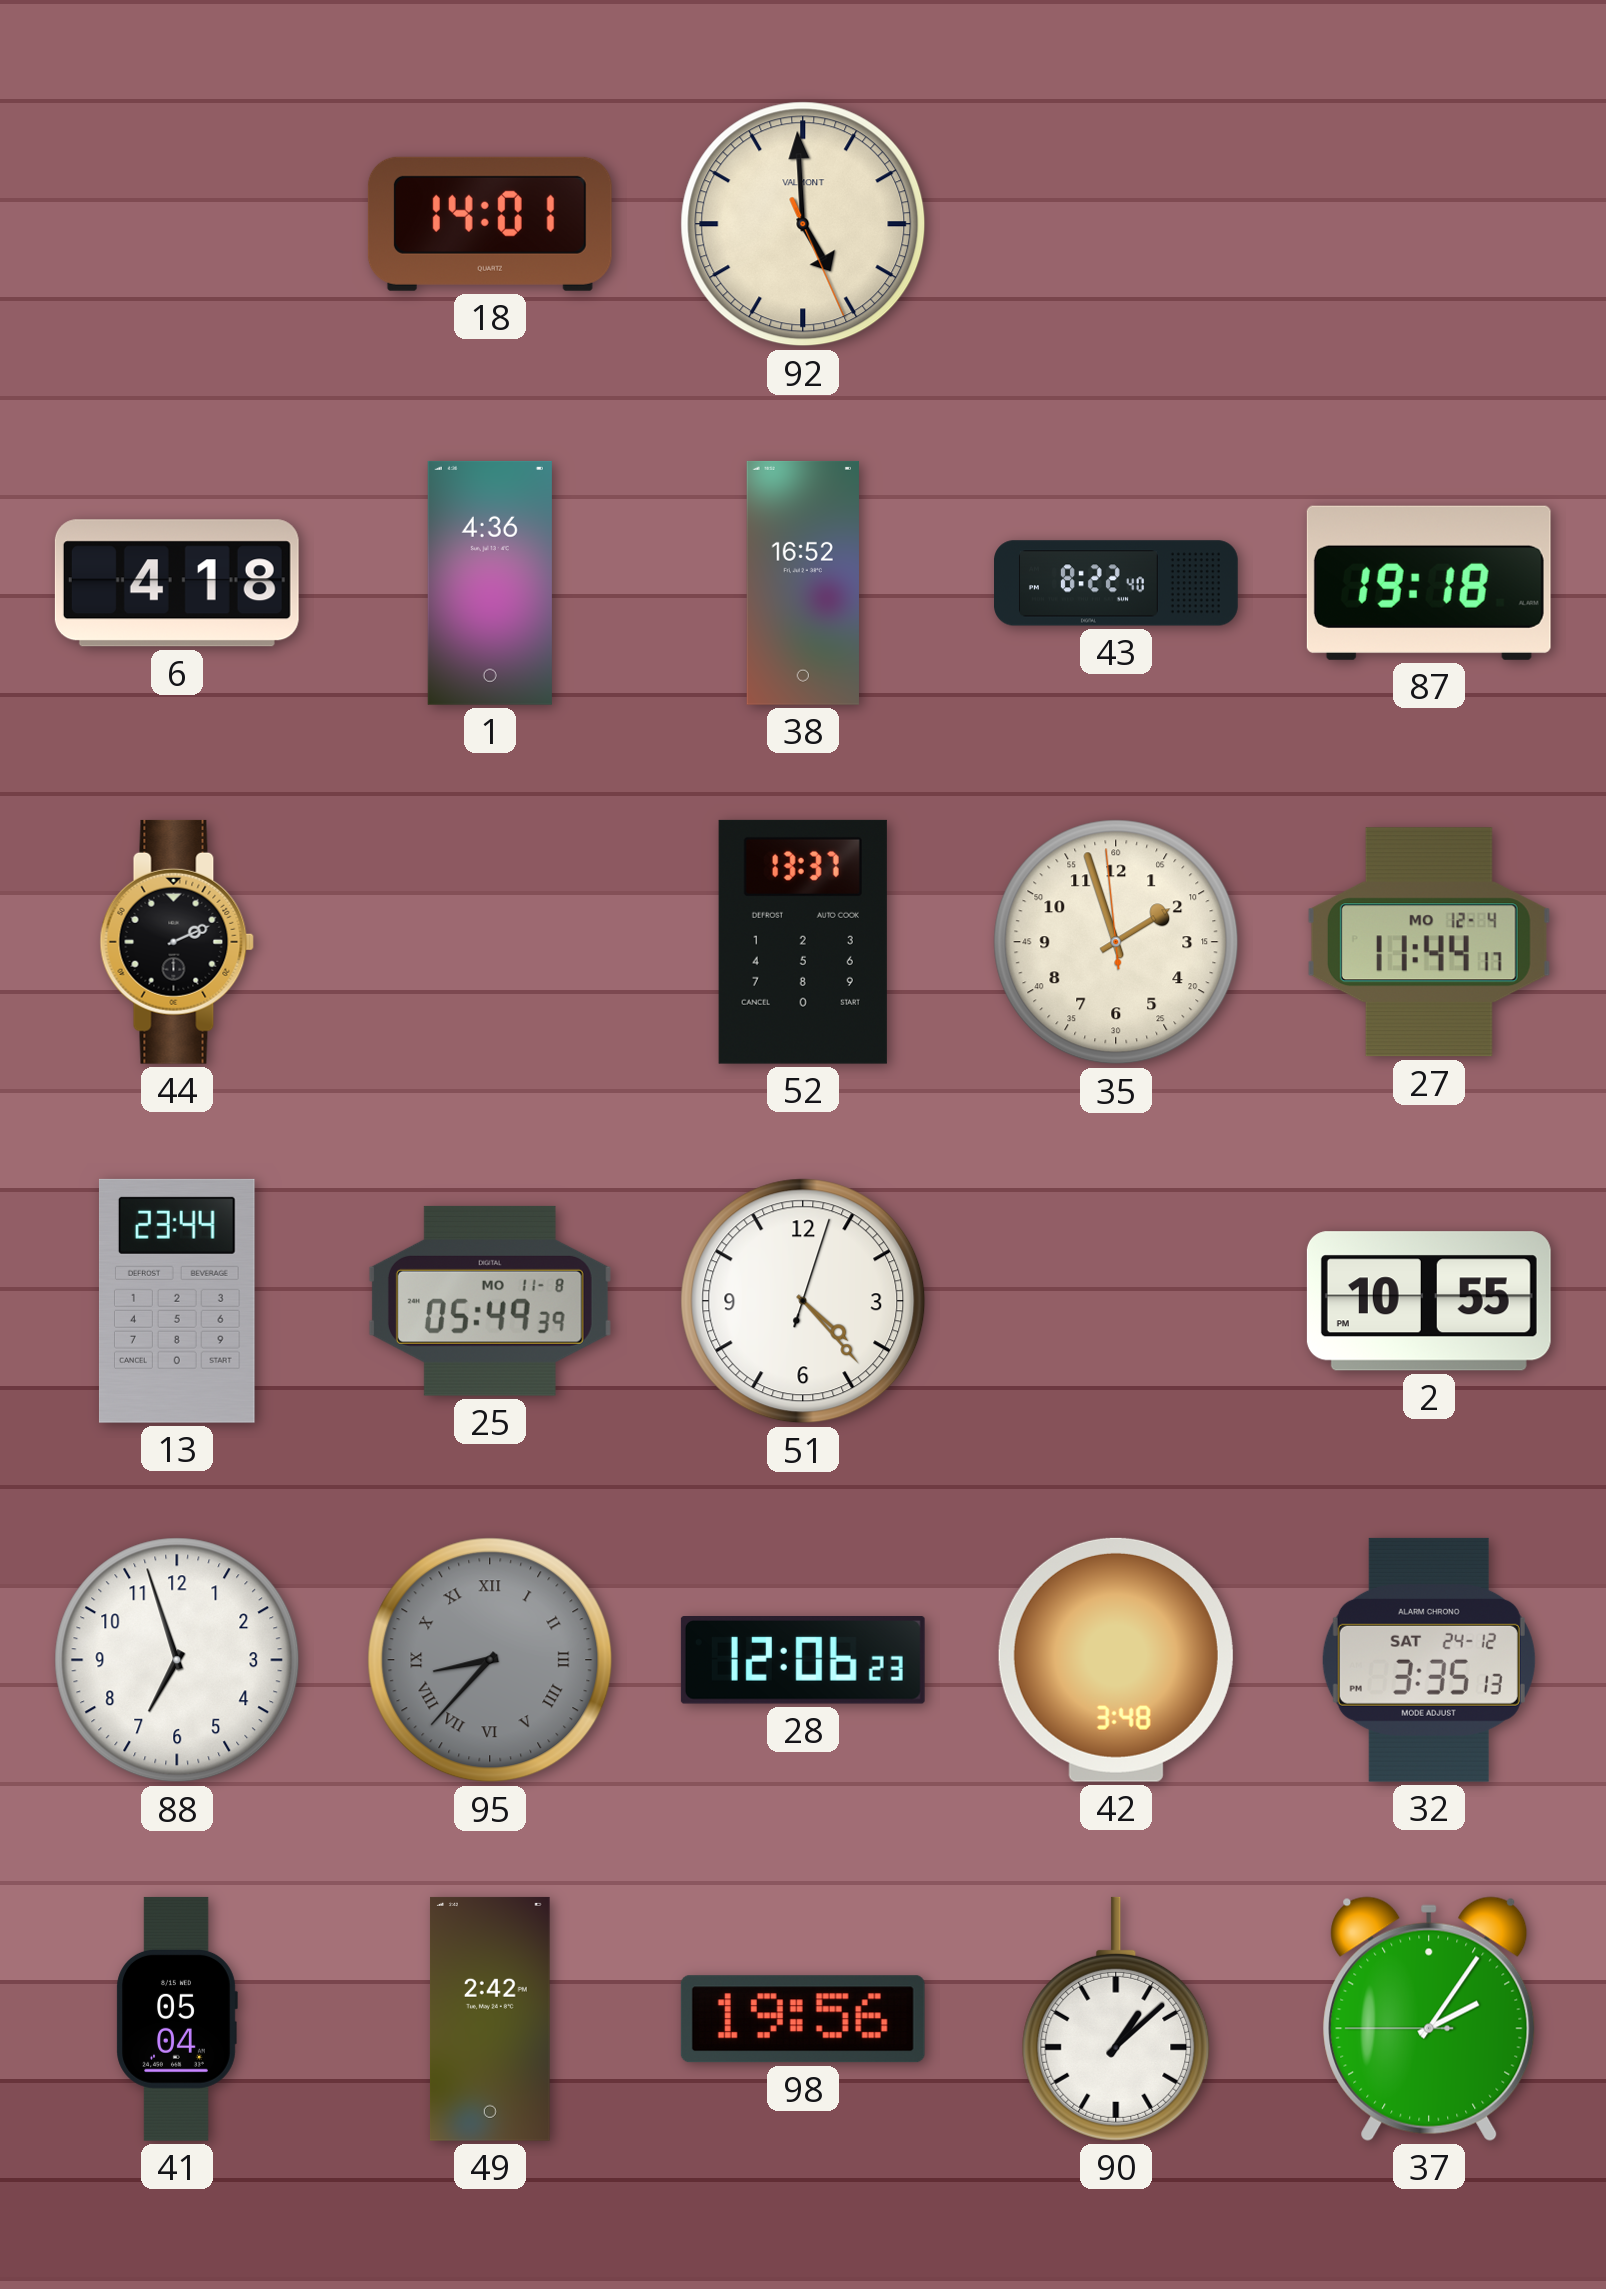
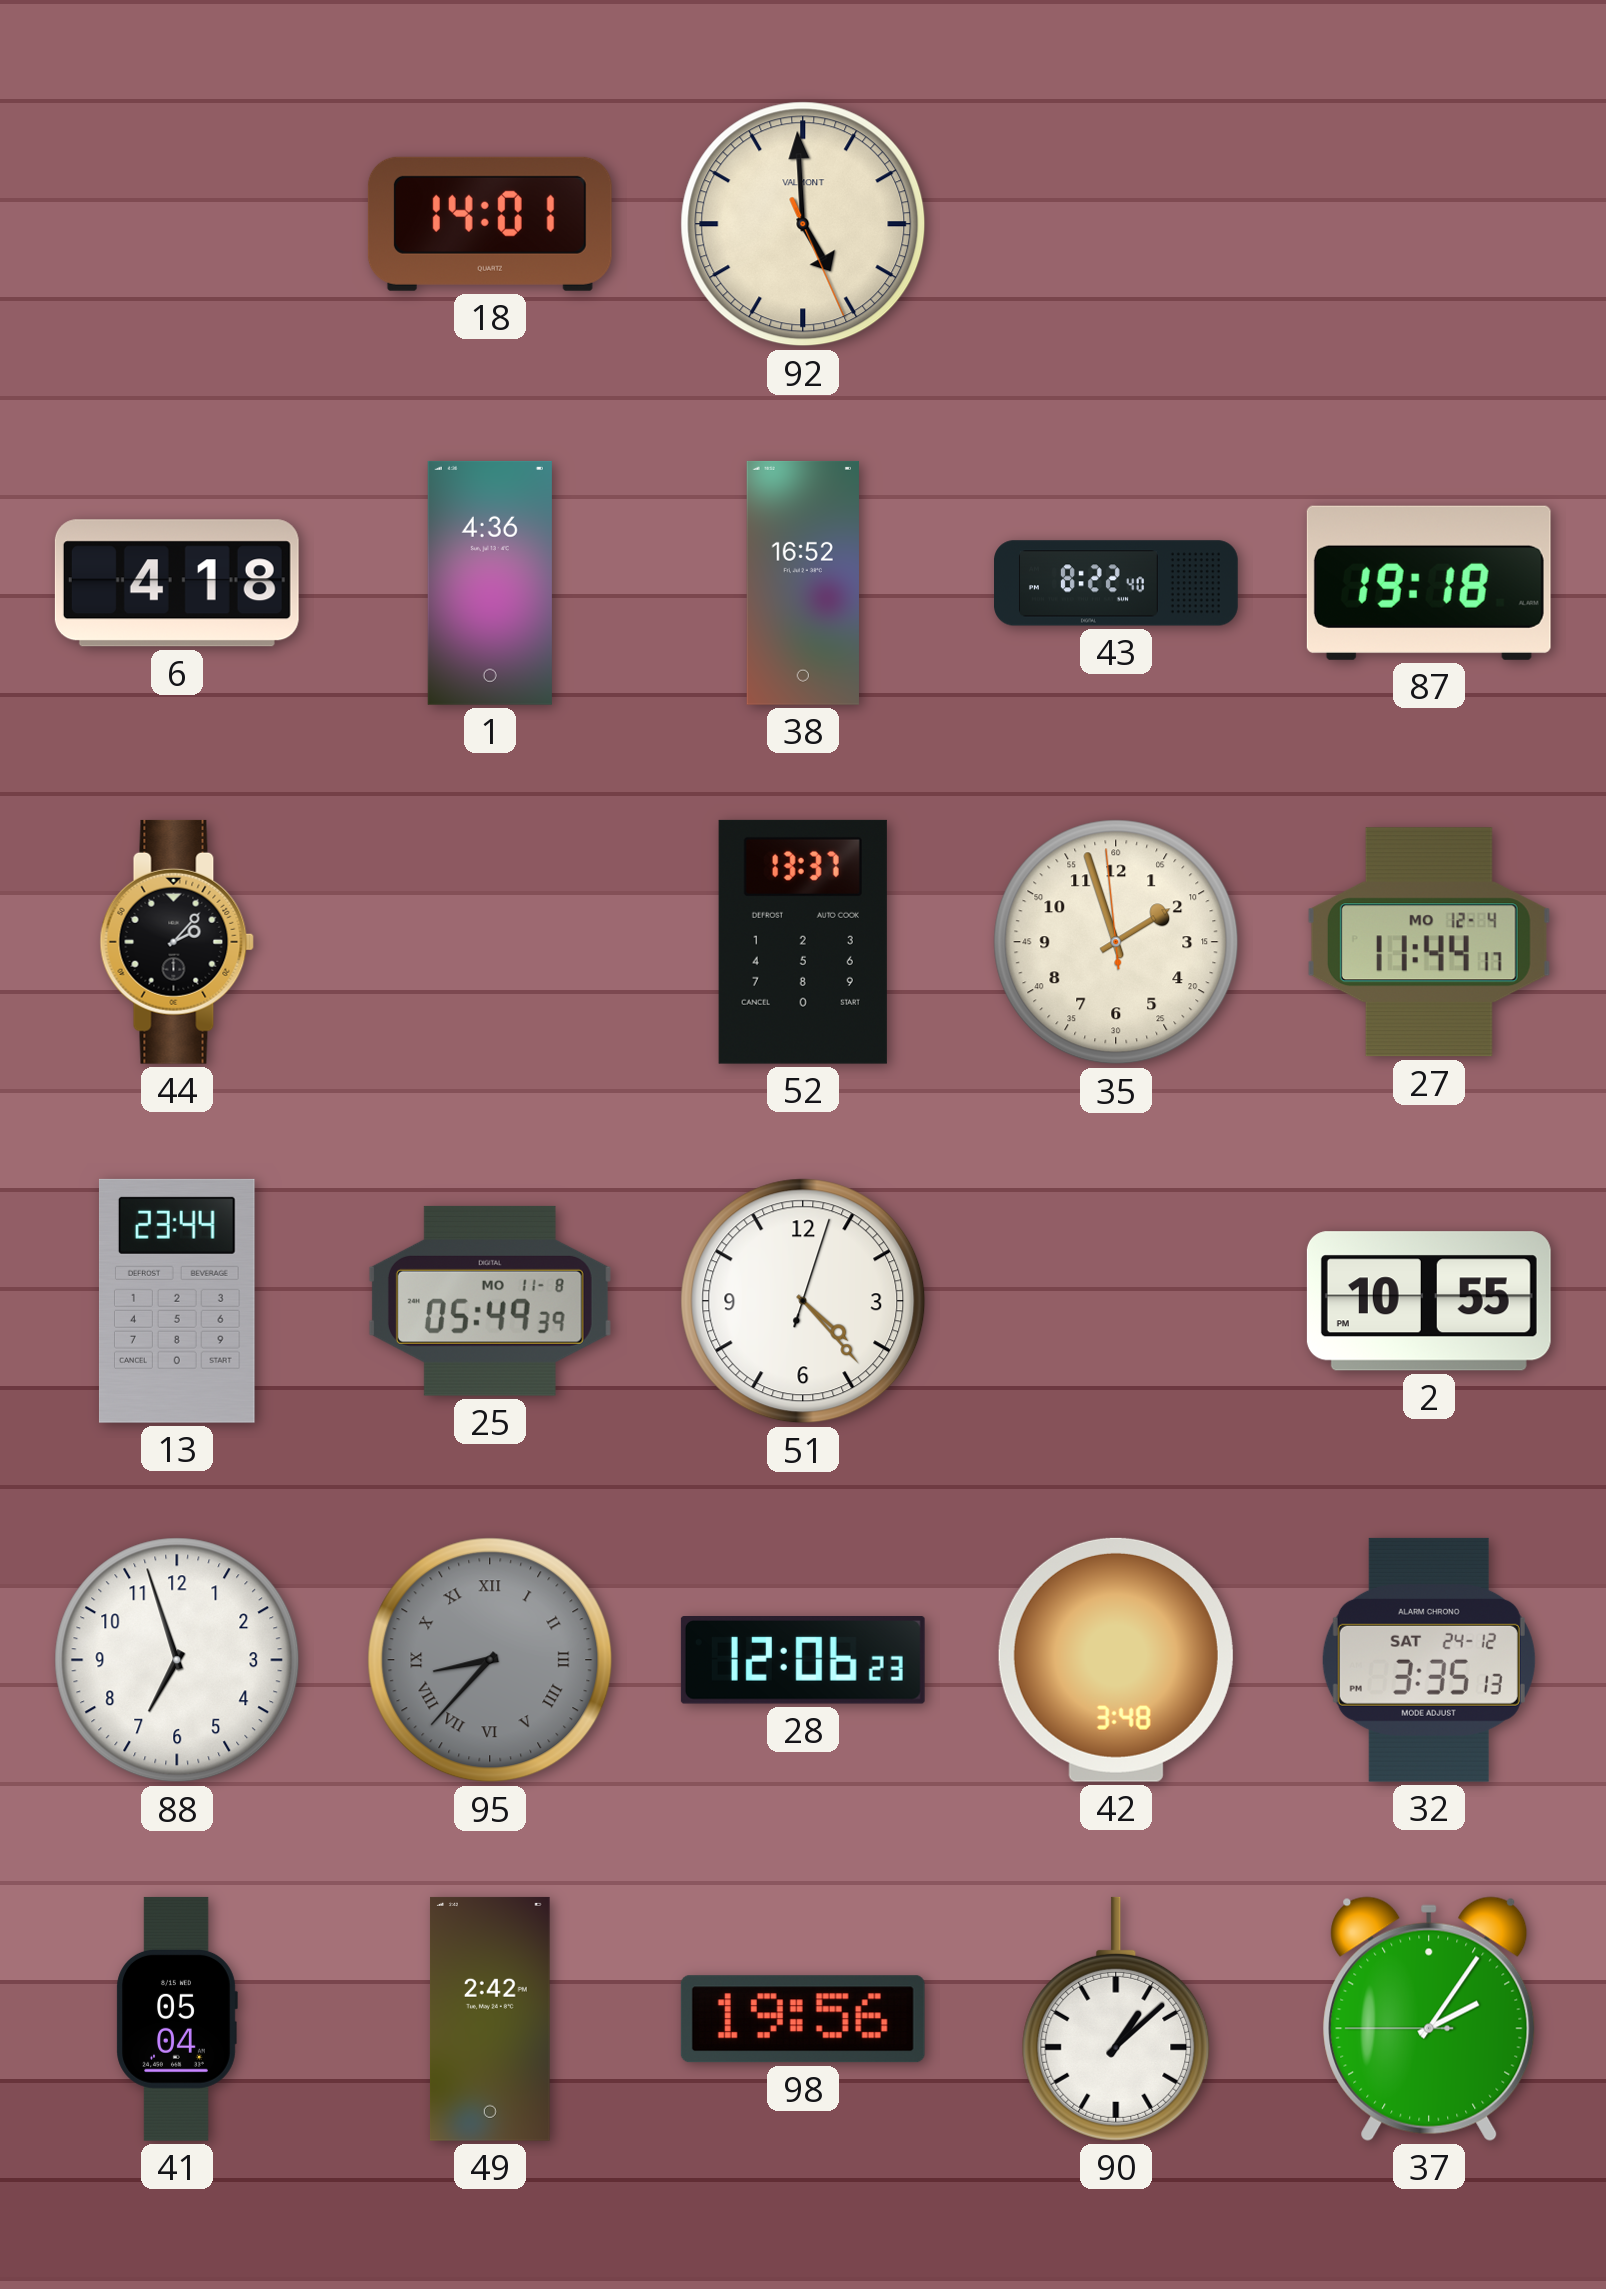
44: 2:11 -> 2:07 (177, 942)
